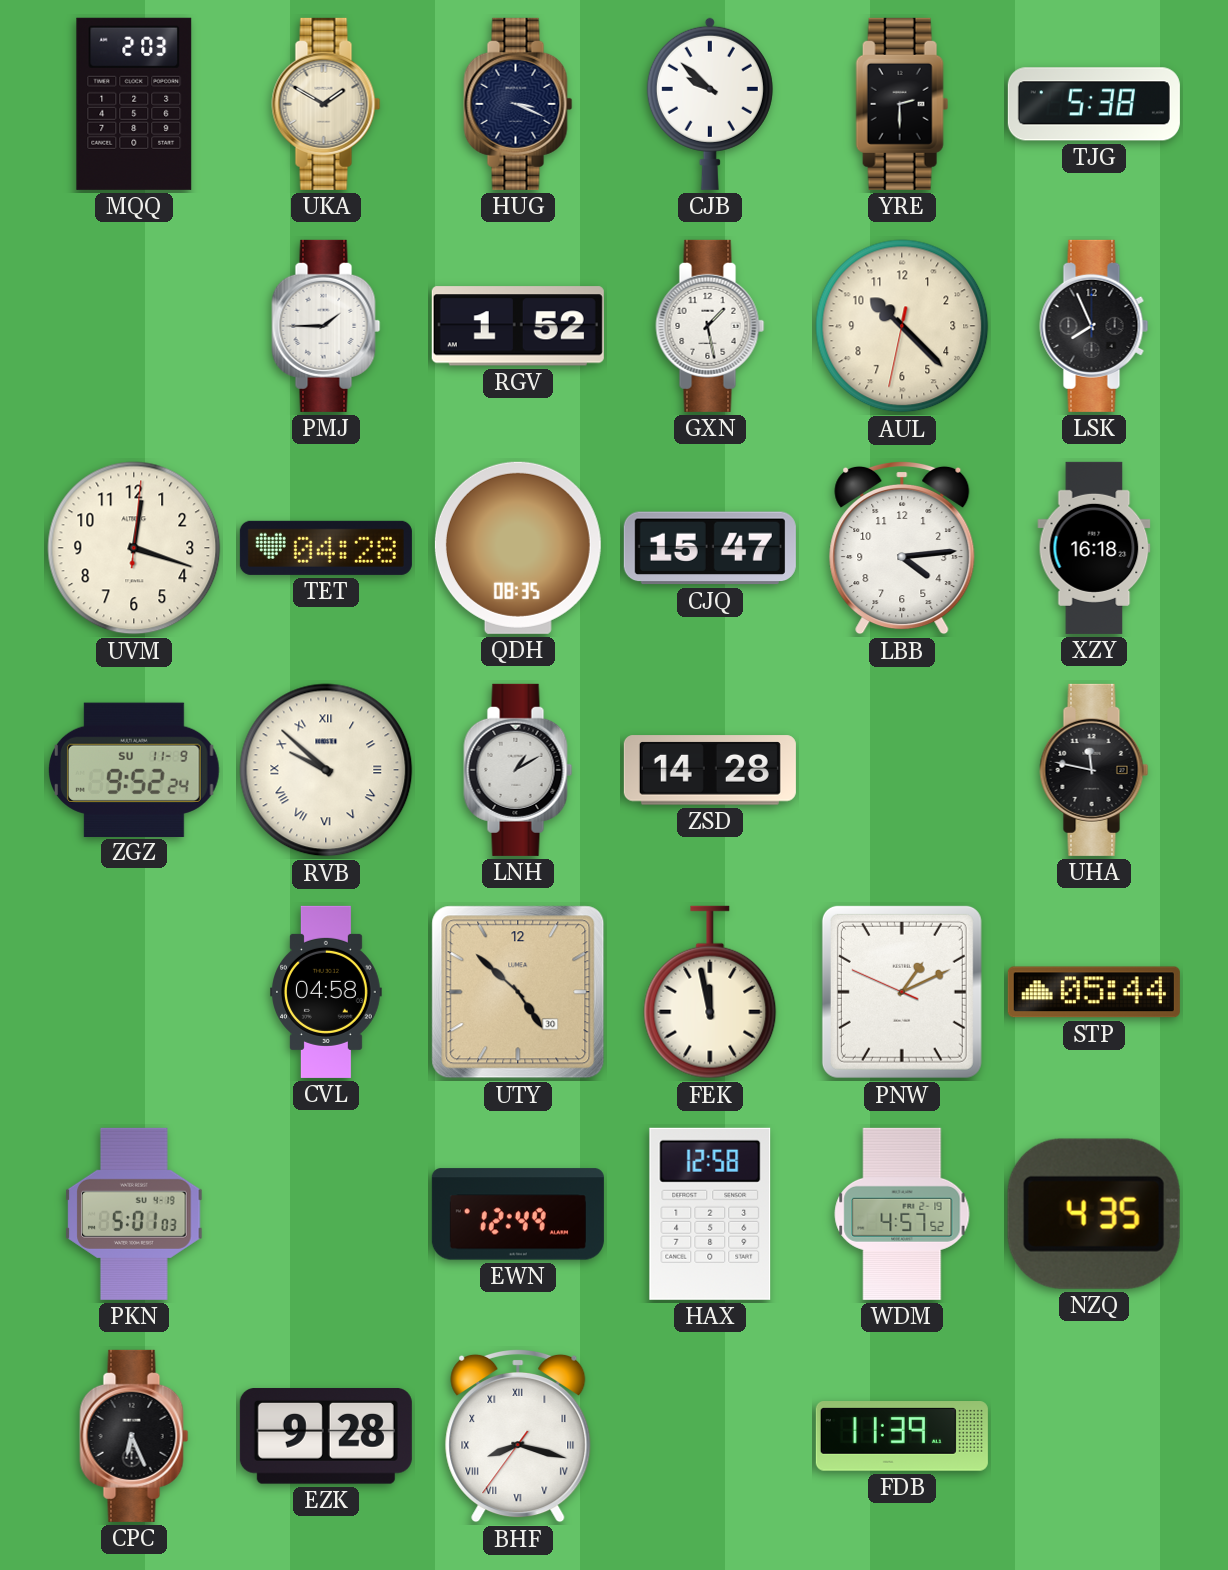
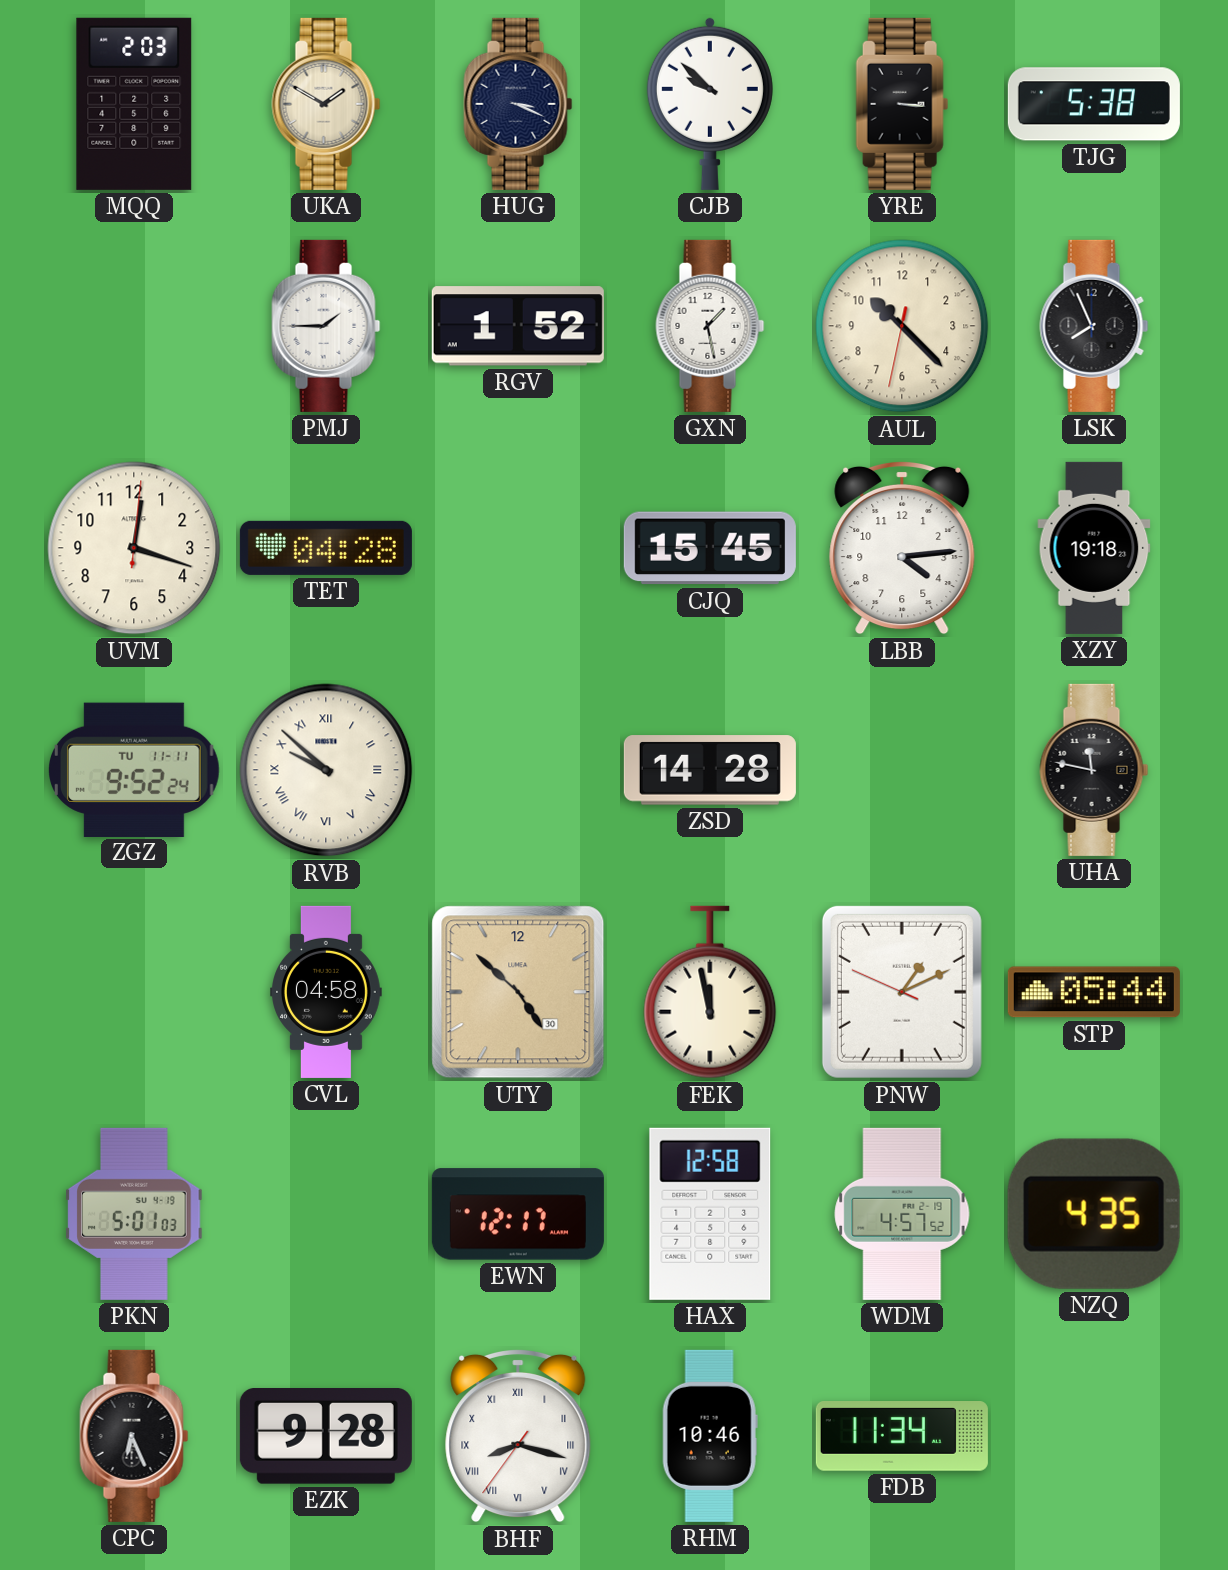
YRE: 2:30 -> 3:16 (902, 104)
QDH: 08:35 -> none (518, 548)
CJQ: 15:47 -> 15:45 (710, 548)
XZY: 16:18 -> 19:18 (1094, 548)
ZGZ date: SU 11-9 -> TU 11-11 (135, 769)
LNH: 1:10 -> none (518, 770)
EWN: 12:49 -> 12:17 (518, 1214)
RHM: none -> 10:46 (710, 1436)
FDB: 11:39 -> 11:34 (902, 1437)
